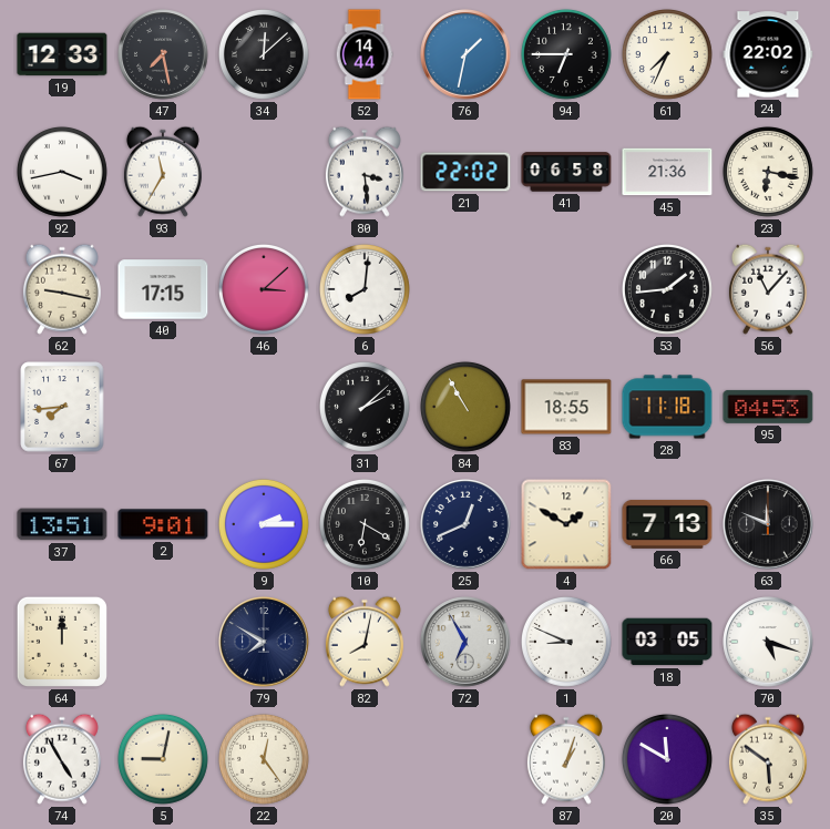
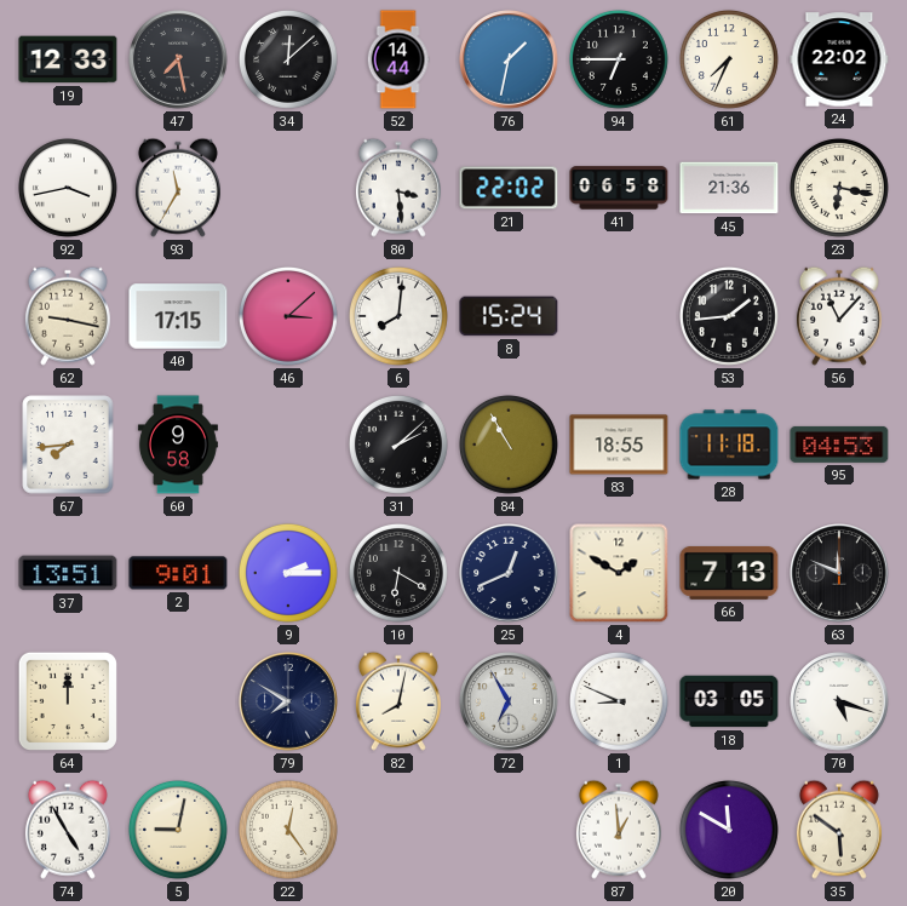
8: none -> 15:24 (509, 316)
60: none -> 9:58 (178, 445)
87: 1:03 -> 12:59 (619, 830)
